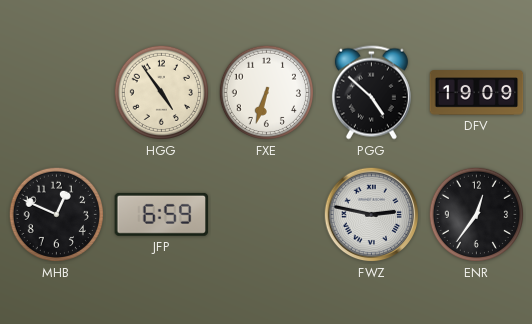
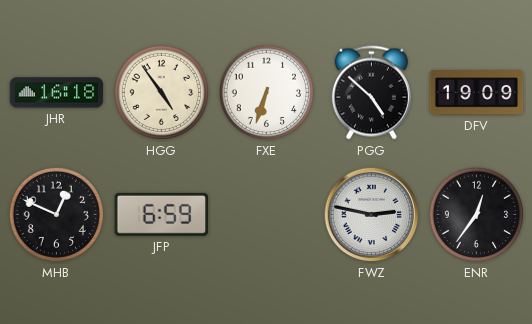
JHR: none -> 16:18 (57, 93)
